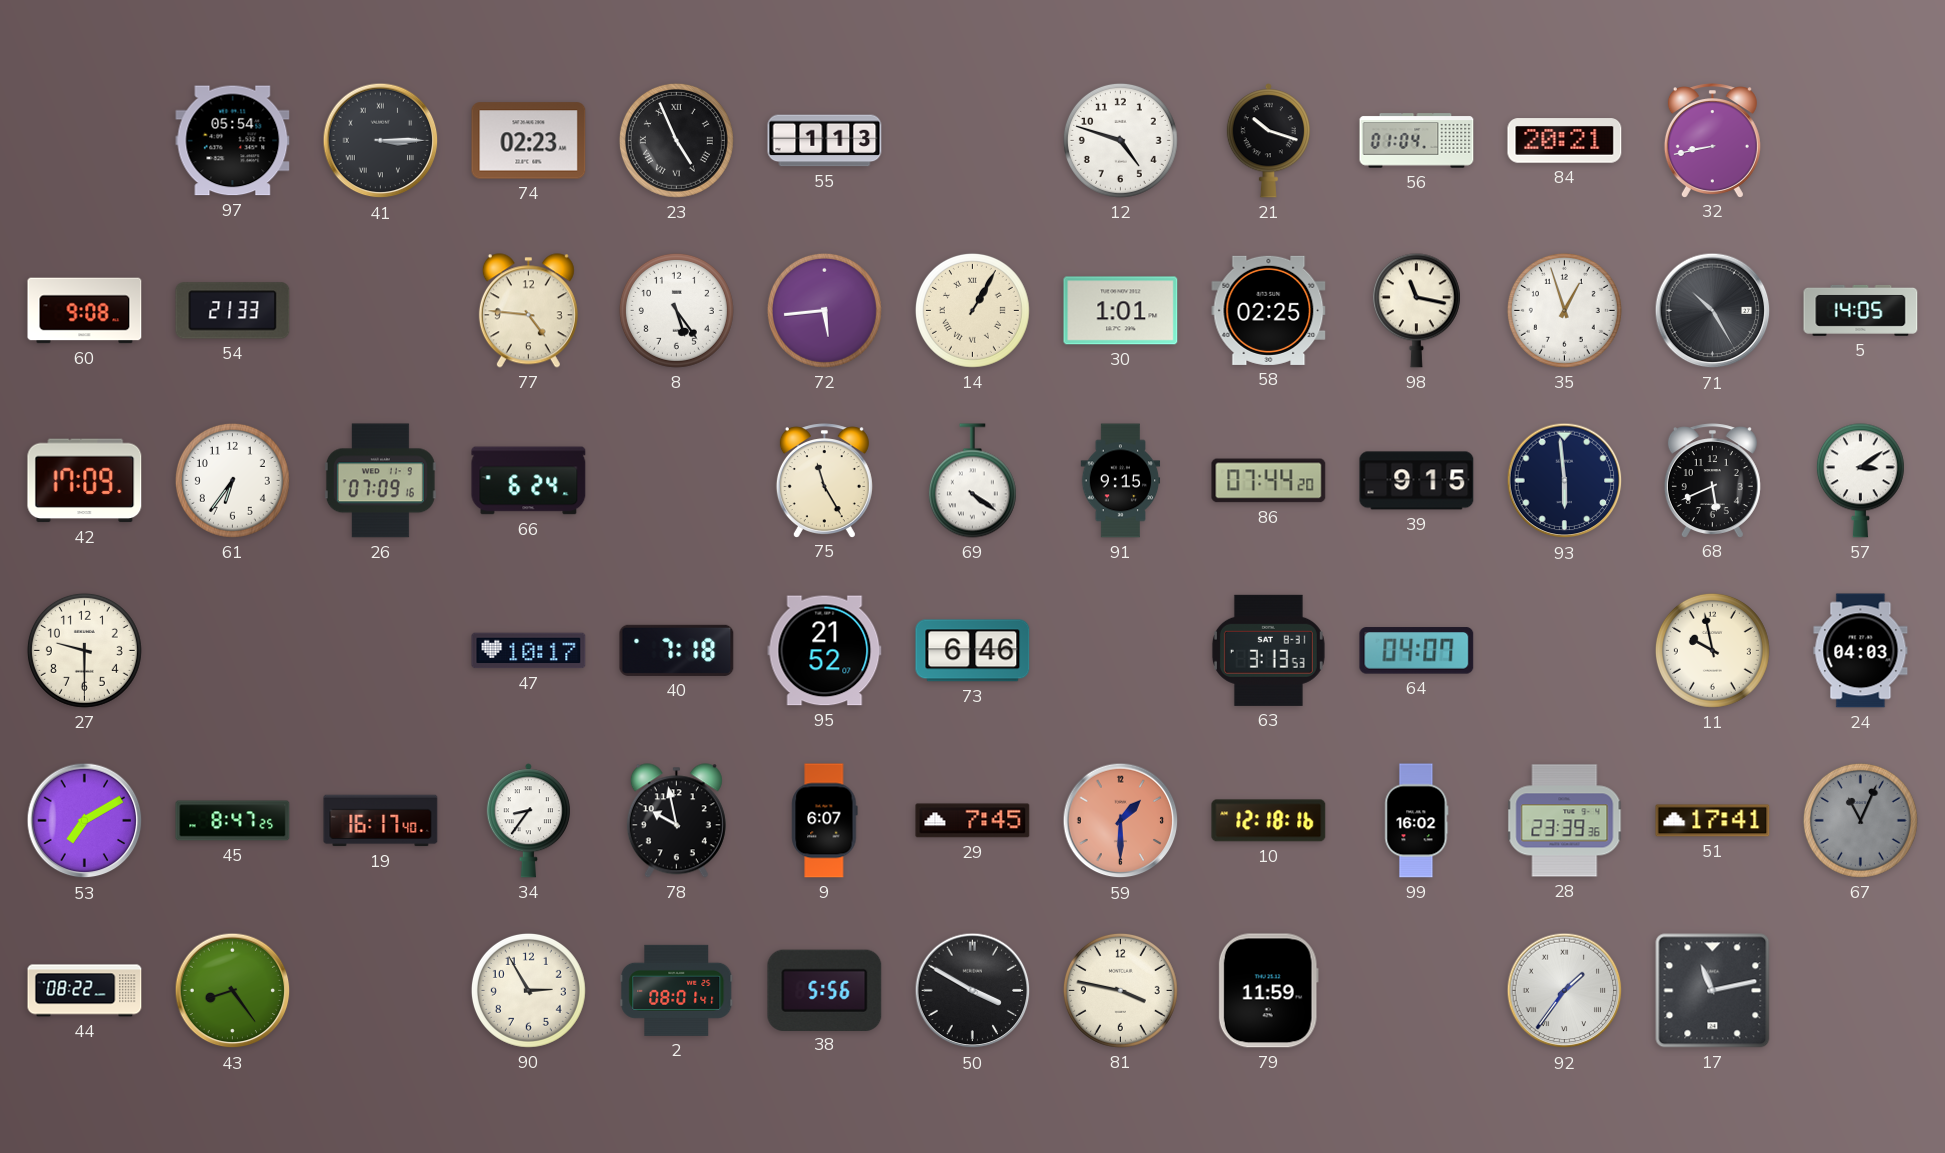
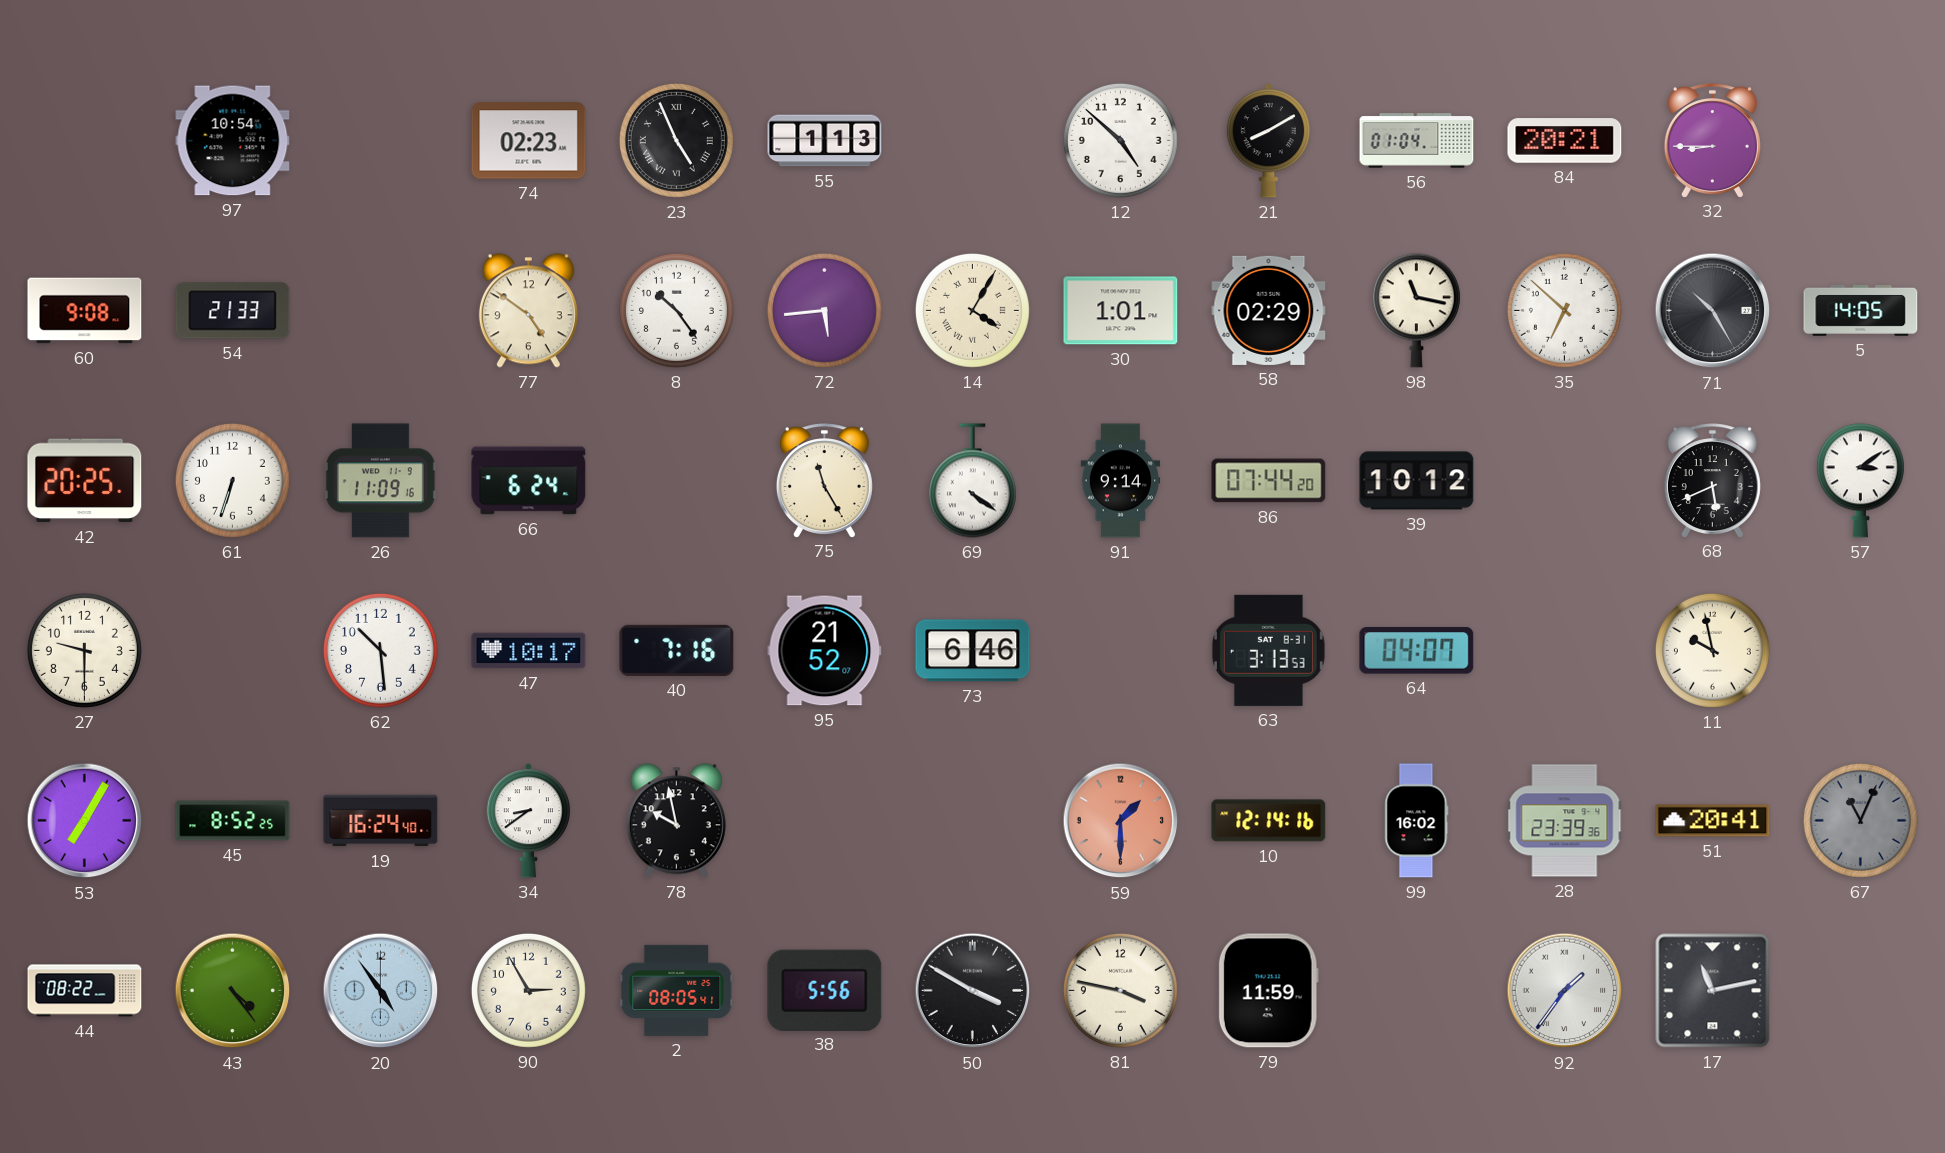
97: 05:54 -> 10:54 (233, 141)
41: 3:15 -> none (381, 141)
12: 4:48 -> 4:52 (1120, 140)
21: 10:18 -> 8:10 (1268, 141)
32: 8:43 -> 8:45 (1712, 140)
77: 4:46 -> 4:51 (528, 311)
8: 5:24 -> 10:24 (676, 310)
14: 1:05 -> 4:05 (972, 310)
58: 02:25 -> 02:29 (1269, 310)
35: 12:57 -> 6:52 (1564, 310)
42: 17:09 -> 20:25 (85, 481)
61: 6:36 -> 6:33 (232, 480)
26: 07:09 -> 11:09 (380, 481)
91: 9:15 -> 9:14 (1121, 481)
39: 9:15 -> 10:12 (1417, 481)
93: 5:59 -> none (1565, 481)
62: none -> 10:29 (380, 650)
40: 7:18 -> 7:16 (677, 650)
24: 04:03 -> none (1861, 651)
53: 7:10 -> 7:05 (85, 821)
45: 8:47 -> 8:52 (233, 821)
19: 16:17 -> 16:24 (381, 821)
34: 8:36 -> 8:39 (528, 821)
9: 6:07 -> none (825, 821)
29: 7:45 -> none (973, 821)
10: 12:18 -> 12:14 (1269, 821)
51: 17:41 -> 20:41 (1713, 821)
43: 8:24 -> 4:24 (233, 991)
20: none -> 4:54 (381, 991)
2: 08:01 -> 08:05 (677, 990)
